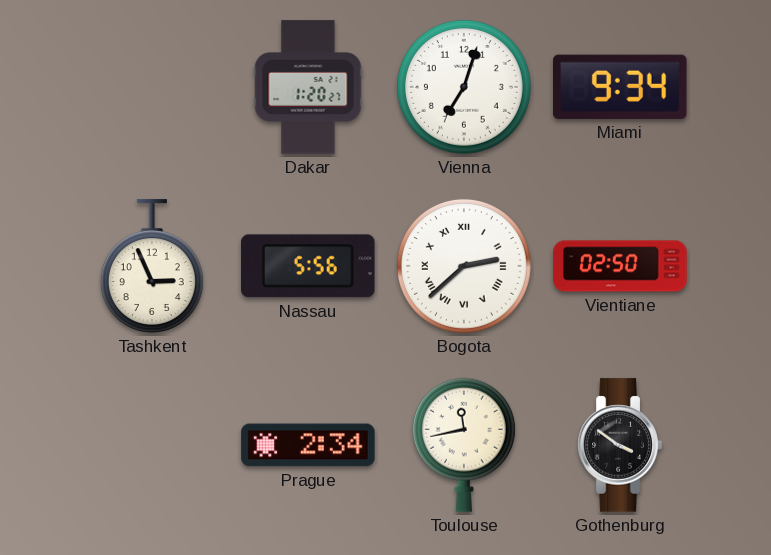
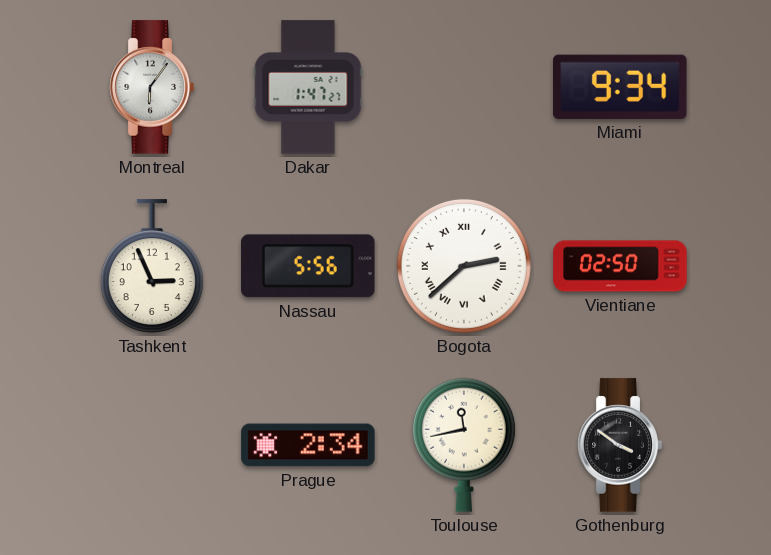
Montreal: none -> 6:06 (152, 87)
Dakar: 1:20 -> 1:47 (308, 87)
Vienna: 7:03 -> none (464, 87)
